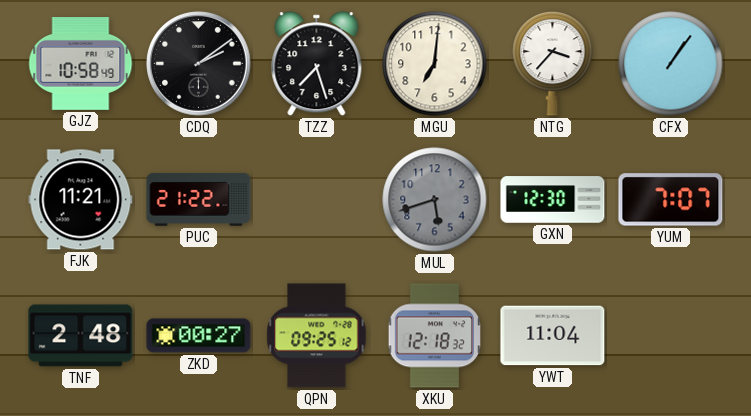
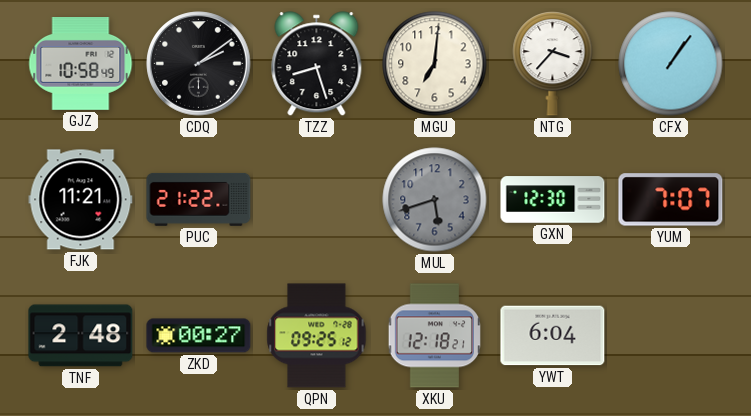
TZZ: 7:27 -> 8:27 (317, 64)
XKU: 12:18:32 -> 12:18:21 (434, 336)
YWT: 11:04 -> 6:04 (553, 336)
